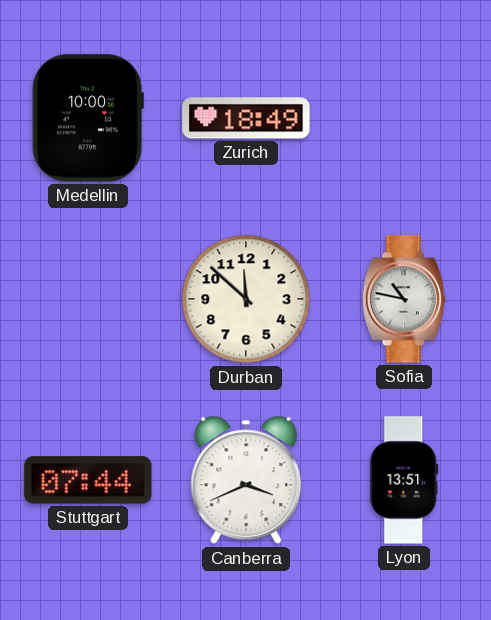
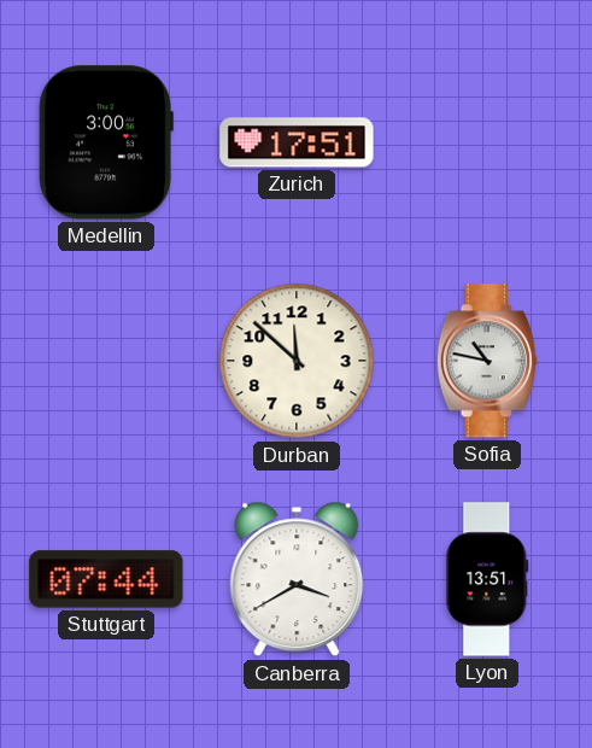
Medellin: 10:00 -> 3:00 (106, 142)
Zurich: 18:49 -> 17:51 (297, 142)
Canberra: 3:41 -> 3:40 (297, 579)
